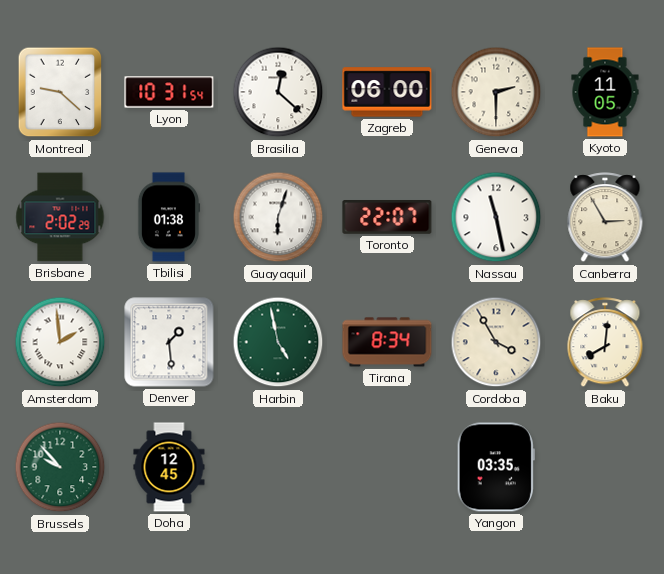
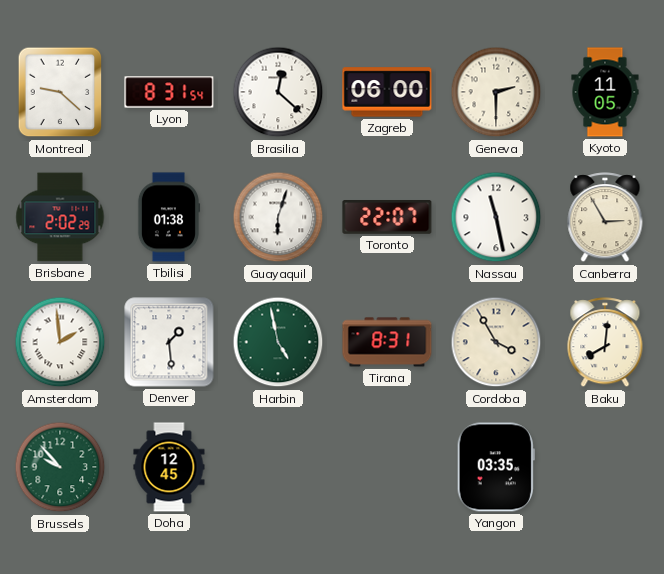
Lyon: 10:31 -> 8:31 (169, 92)
Tirana: 8:34 -> 8:31 (387, 342)
